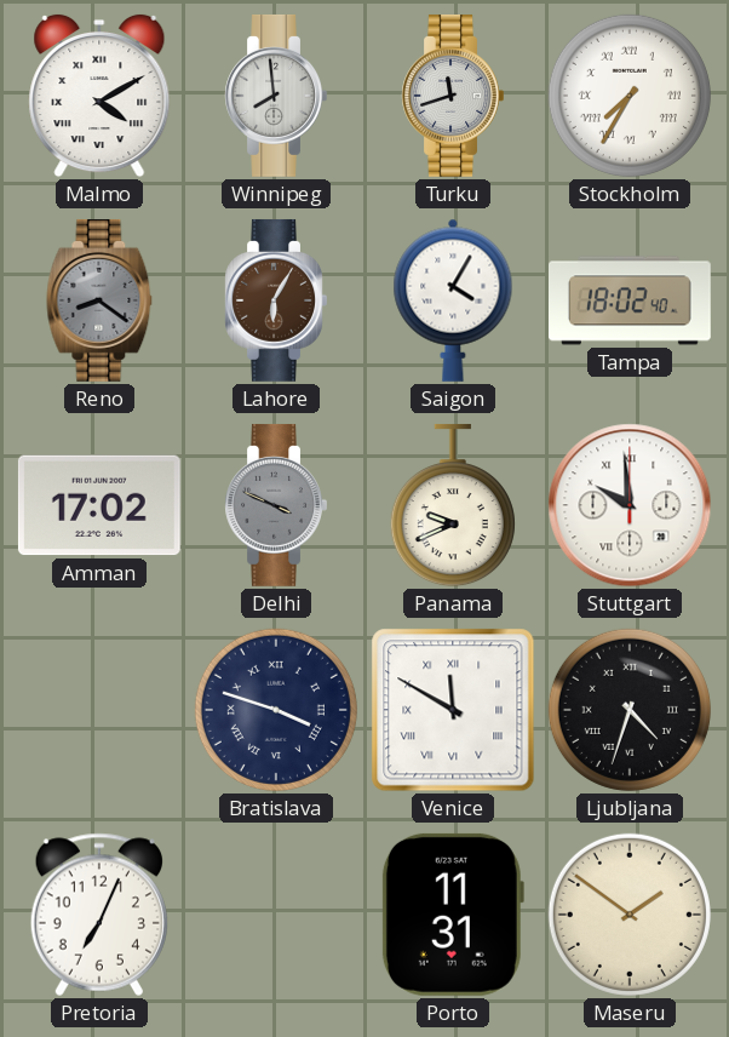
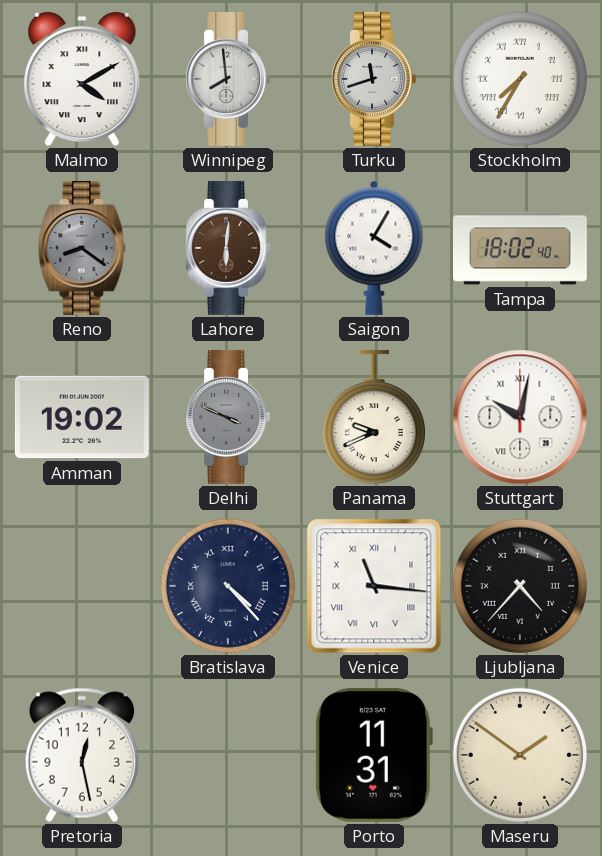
Lahore: 6:05 -> 6:01 (228, 248)
Amman: 17:02 -> 19:02 (82, 417)
Stuttgart: 9:59 -> 10:02 (520, 417)
Bratislava: 3:48 -> 4:23 (228, 586)
Venice: 11:50 -> 11:16 (374, 586)
Ljubljana: 4:33 -> 4:37 (520, 586)
Pretoria: 7:04 -> 12:28 (82, 755)
